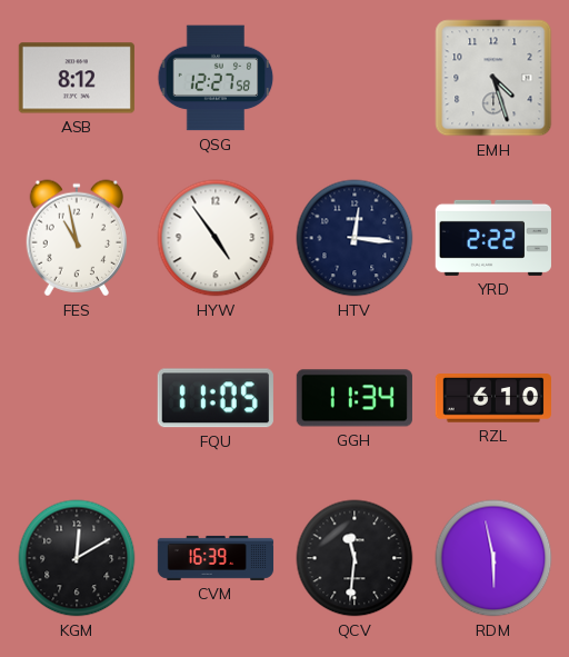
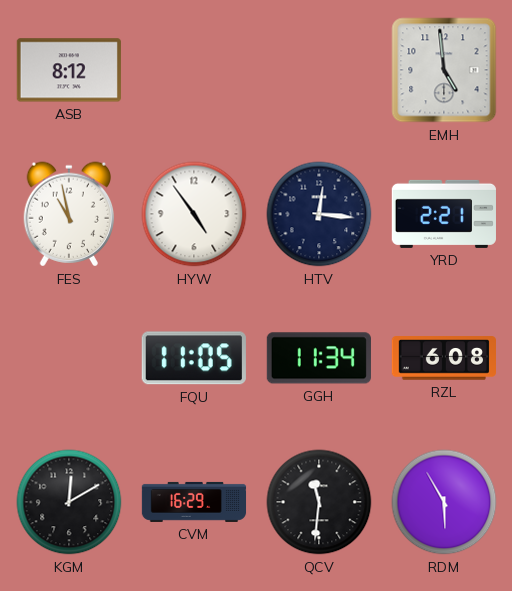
QSG: 12:27 -> none (216, 78)
EMH: 4:27 -> 4:59 (444, 70)
YRD: 2:22 -> 2:21 (444, 214)
RZL: 6:10 -> 6:08 (443, 358)
CVM: 16:39 -> 16:29 (194, 502)
RDM: 5:58 -> 5:55 (444, 502)
